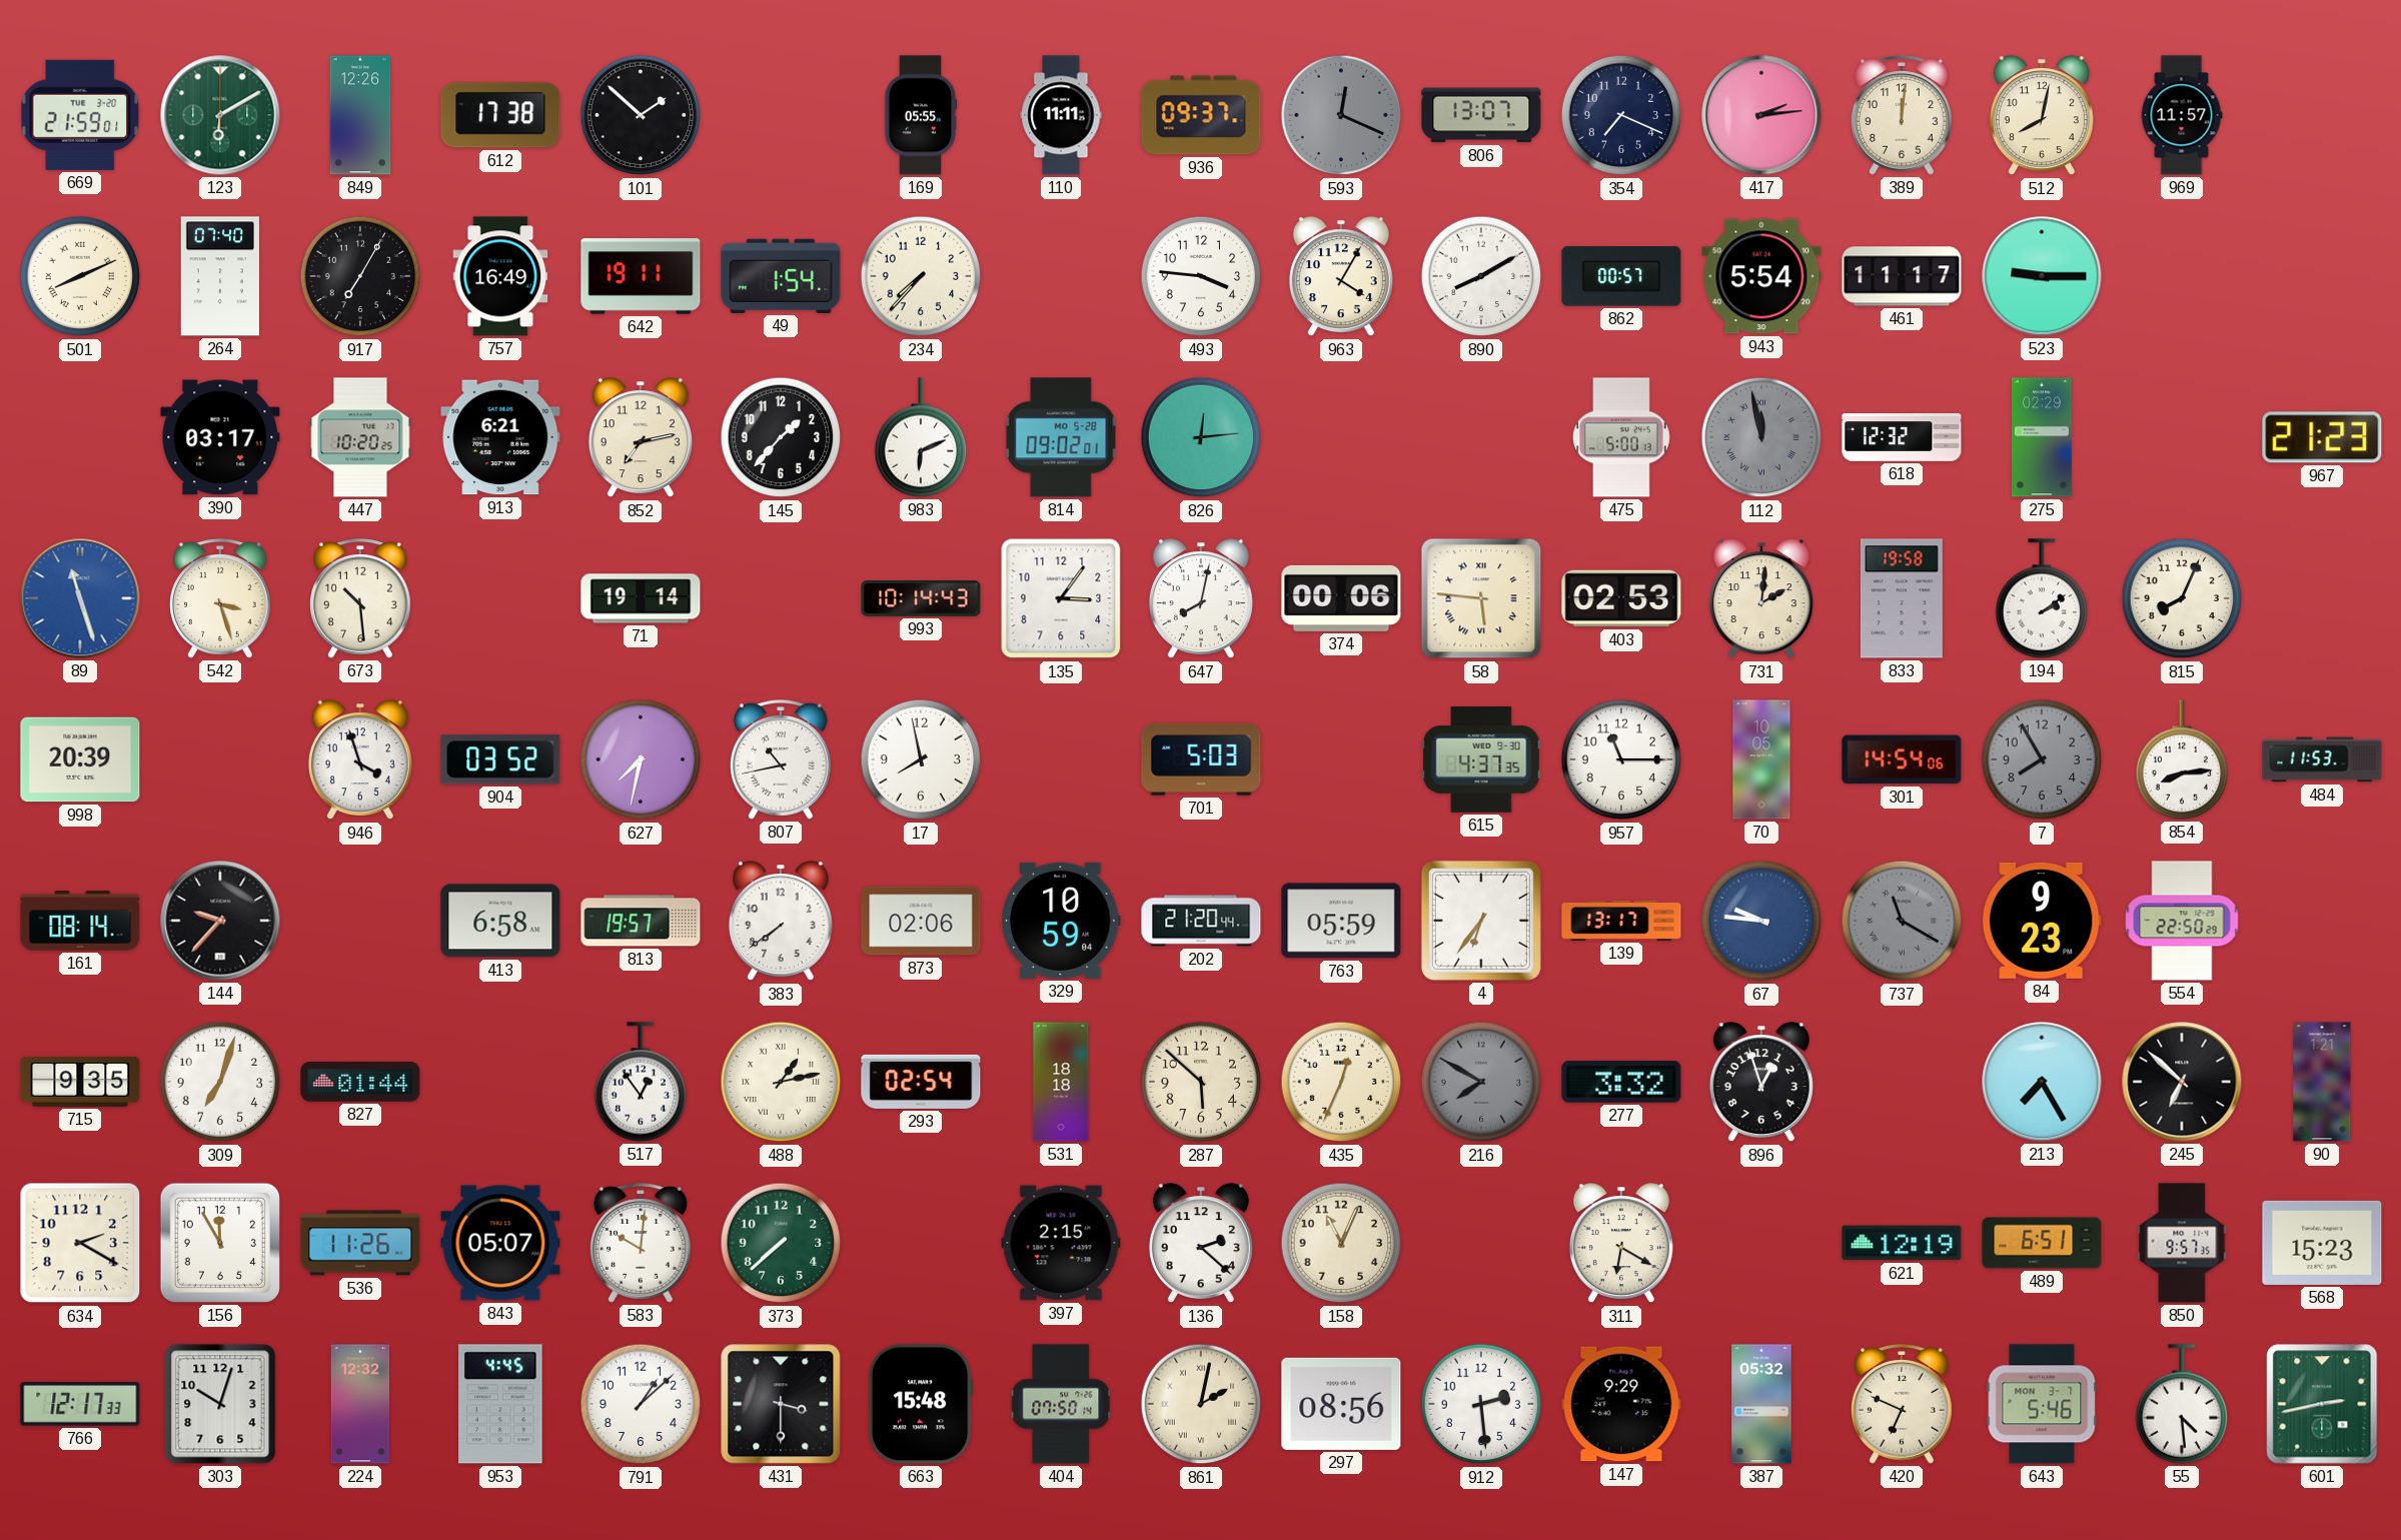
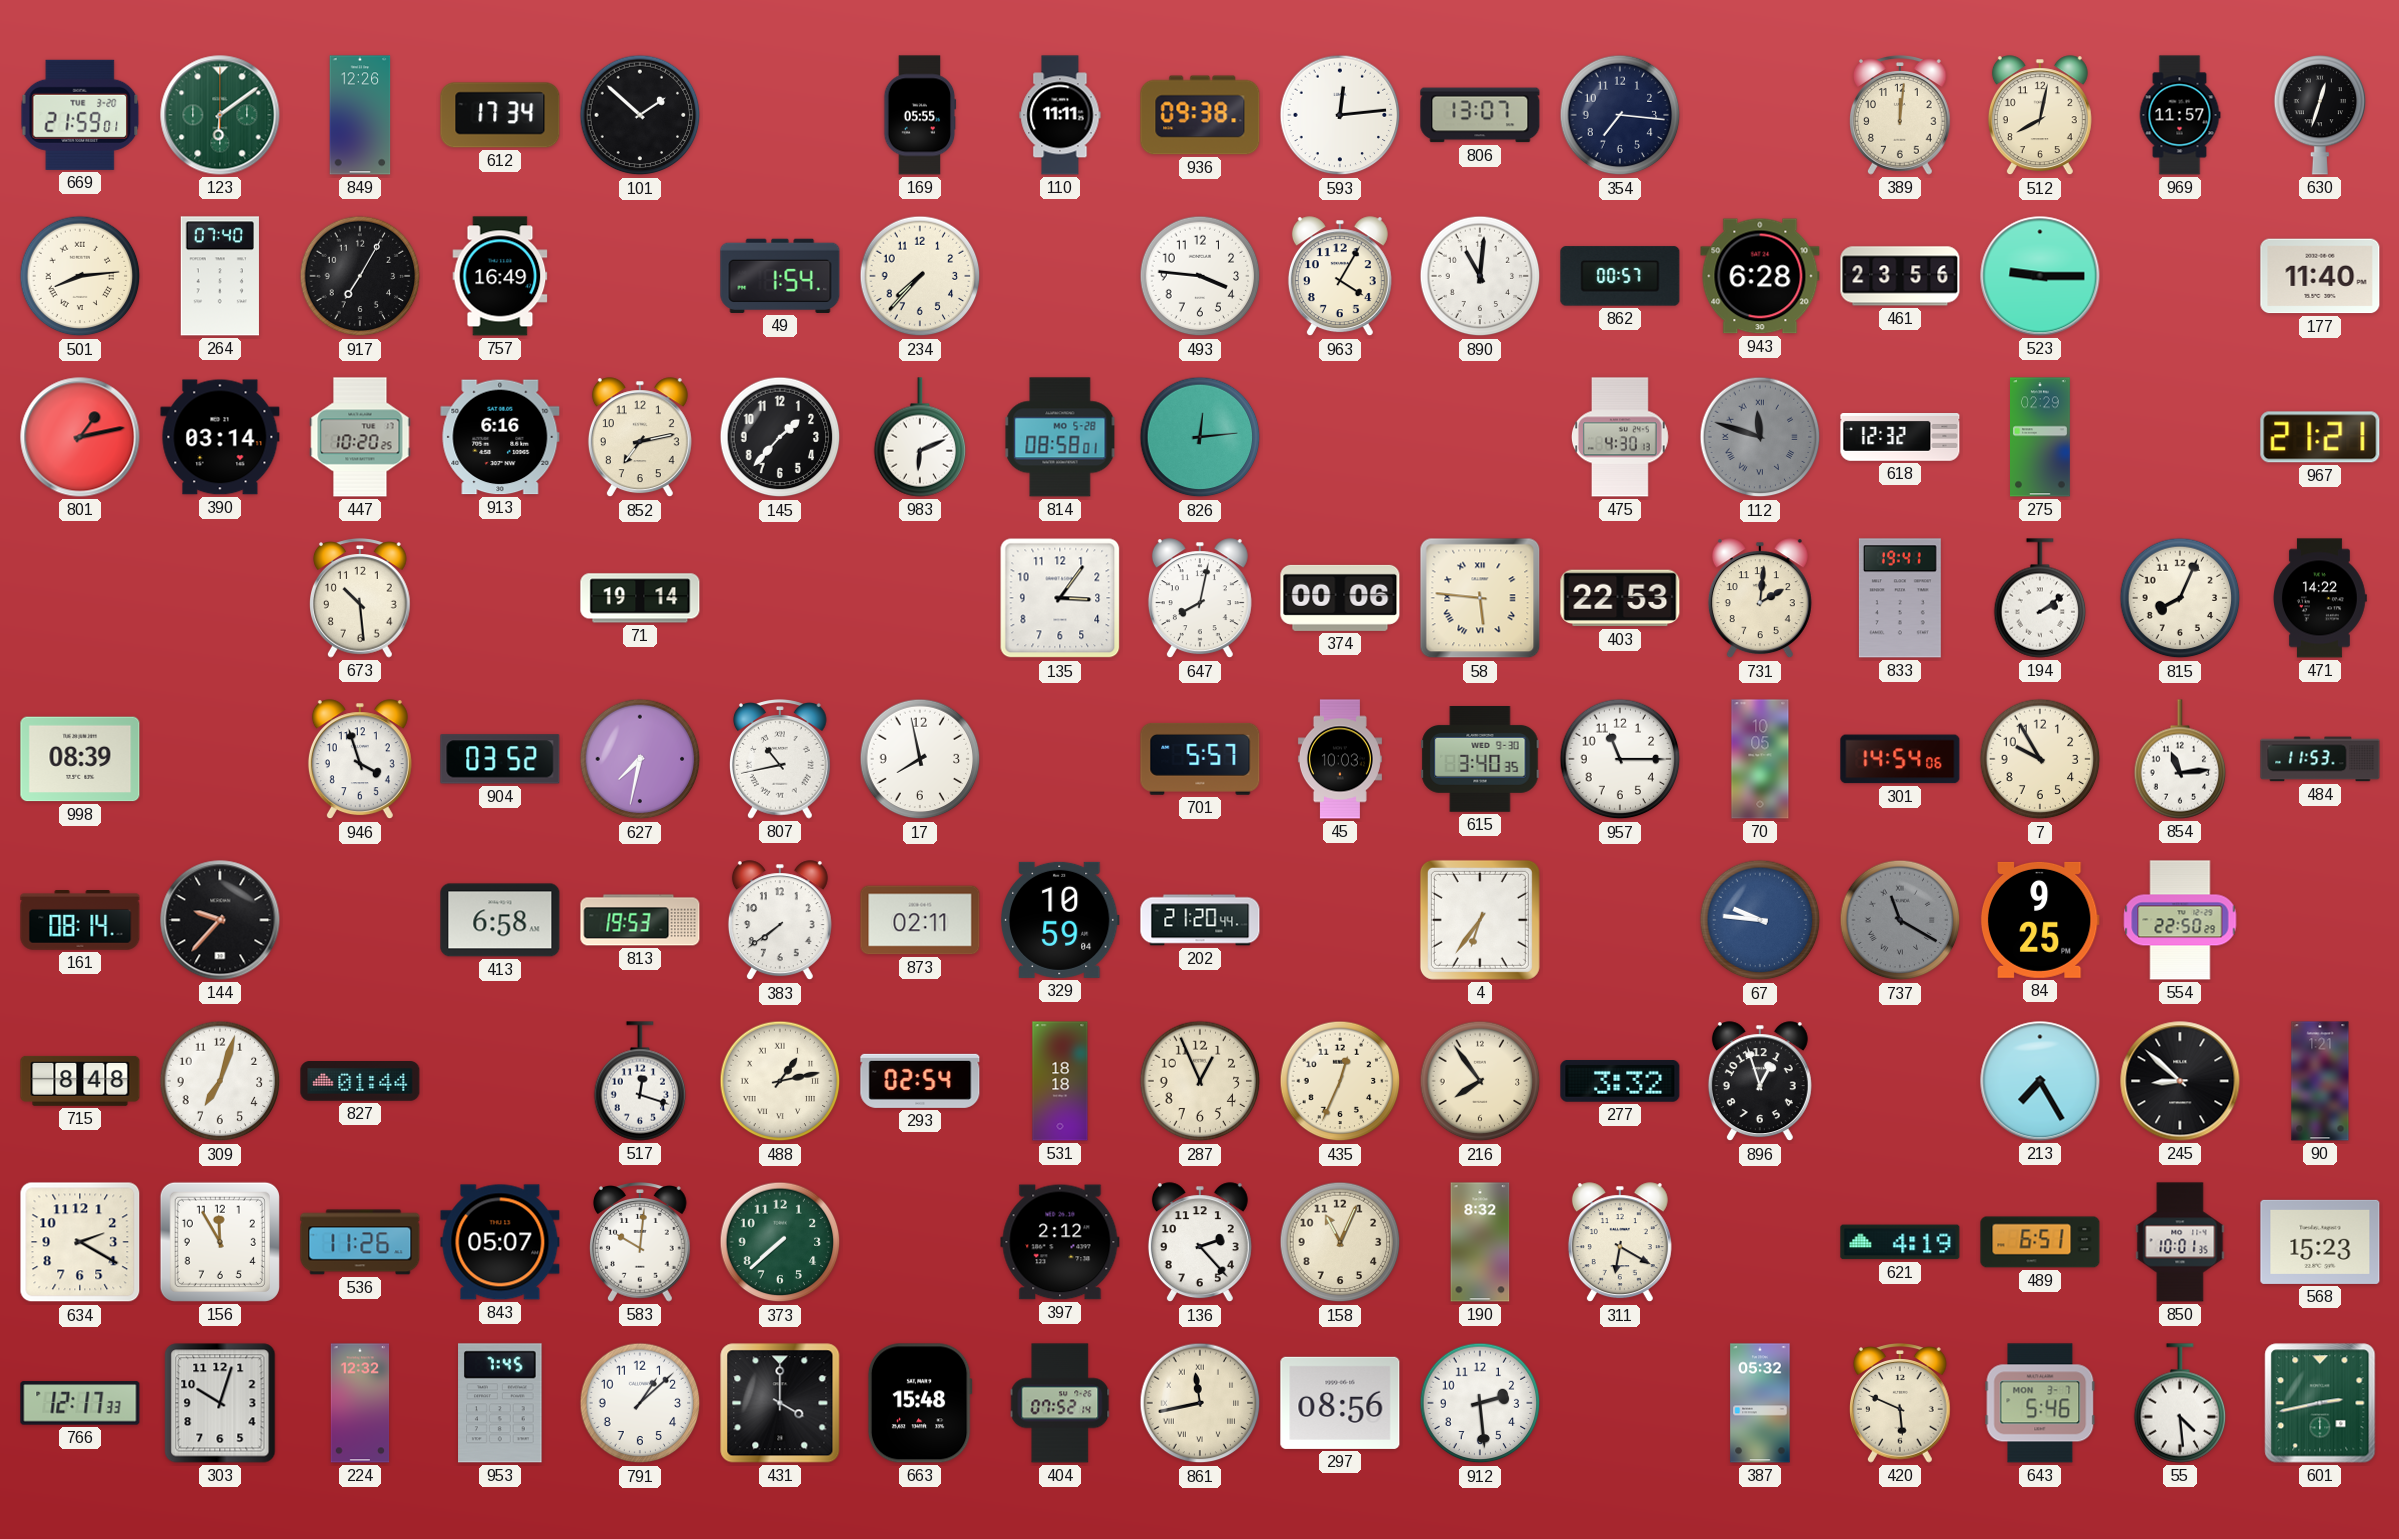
123: 6:10 -> 6:09 (220, 115)
612: 17:38 -> 17:34 (500, 115)
936: 09:37 -> 09:38 (1200, 115)
593: 12:19 -> 12:14 (1340, 115)
593 dial: grey -> white (1340, 115)
354: 7:19 -> 7:16 (1620, 115)
417: 2:14 -> none (1761, 115)
630: none -> 12:33 (2320, 115)
501: 8:11 -> 8:14 (80, 276)
642: 19:11 -> none (641, 276)
890: 8:10 -> 11:01 (1480, 276)
943: 5:54 -> 6:28 (1760, 276)
461: 11:17 -> 23:56 (1900, 276)
177: none -> 11:40 (2320, 276)
801: none -> 1:13 (80, 437)
390: 03:17 -> 03:14 (220, 437)
913: 6:21 -> 6:16 (500, 437)
814: 09:02 -> 08:58 (1060, 437)
475: 5:00 -> 4:30 (1620, 437)
112: 11:58 -> 11:48 (1760, 437)
967: 21:23 -> 21:21 (2320, 437)
89: 11:27 -> none (80, 598)
542: 3:27 -> none (221, 598)
993: 10:14 -> none (921, 599)
403: 02:53 -> 22:53 (1620, 598)
833: 19:58 -> 19:41 (1900, 598)
471: none -> 14:22 (2320, 598)
998: 20:39 -> 08:39 (80, 759)
701: 5:03 -> 5:57 (1200, 759)
45: none -> 10:03 (1340, 759)
615: 4:37 -> 3:40 (1480, 760)
7: 7:55 -> 9:55 (2040, 759)
7 dial: grey -> cream (2040, 759)
854: 8:14 -> 11:14 (2180, 759)
813: 19:57 -> 19:53 (640, 920)
873: 02:06 -> 02:11 (920, 920)
763: 05:59 -> none (1341, 921)
139: 13:17 -> none (1621, 921)
84: 9:23 -> 9:25 (2040, 920)
715: 9:35 -> 8:48 (80, 1081)
517: 12:54 -> 12:18 (640, 1081)
287: 5:52 -> 12:56 (1200, 1081)
216: 7:50 -> 7:54 (1480, 1081)
216 dial: grey -> cream (1480, 1081)
245: 6:52 -> 8:52 (2180, 1081)
397: 2:15 -> 2:12 (1060, 1242)
136: 2:22 -> 2:23 (1200, 1243)
190: none -> 8:32 (1480, 1242)
621: 12:19 -> 4:19 (1900, 1242)
850: 9:57 -> 10:01 (2180, 1242)
953: 4:45 -> 7:45 (500, 1403)
431: 3:30 -> 4:00 (780, 1403)
404: 07:50 -> 07:52 (1060, 1403)
861: 2:02 -> 11:43 (1200, 1403)
147: 9:29 -> none (1621, 1404)
420: 6:49 -> 5:49 (1901, 1403)
